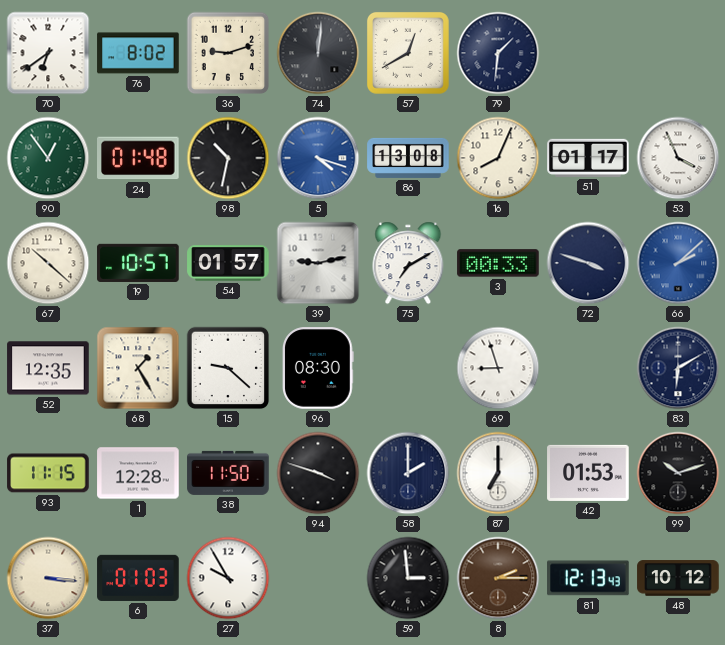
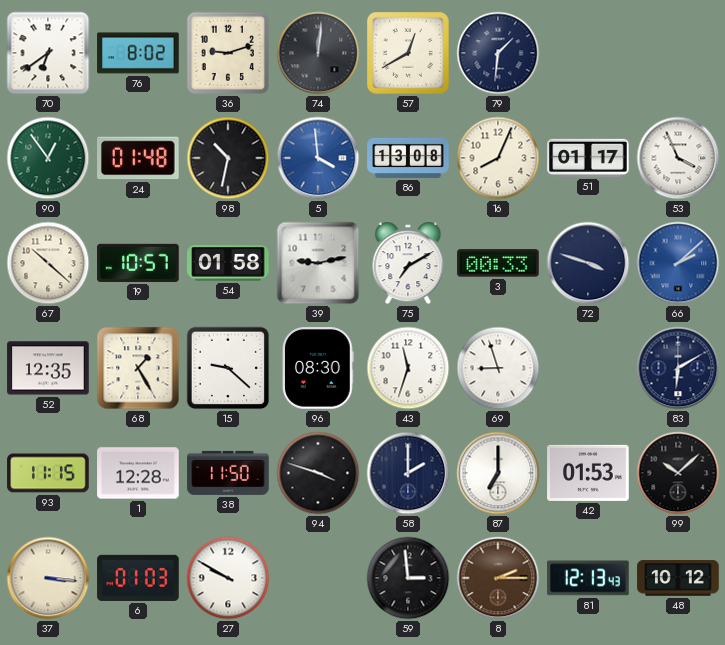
5: 4:18 -> 3:59 (318, 158)
54: 01:57 -> 01:58 (228, 263)
43: none -> 11:33 (408, 368)
99: 10:12 -> 10:08 (678, 473)
27: 9:55 -> 9:50 (228, 578)
